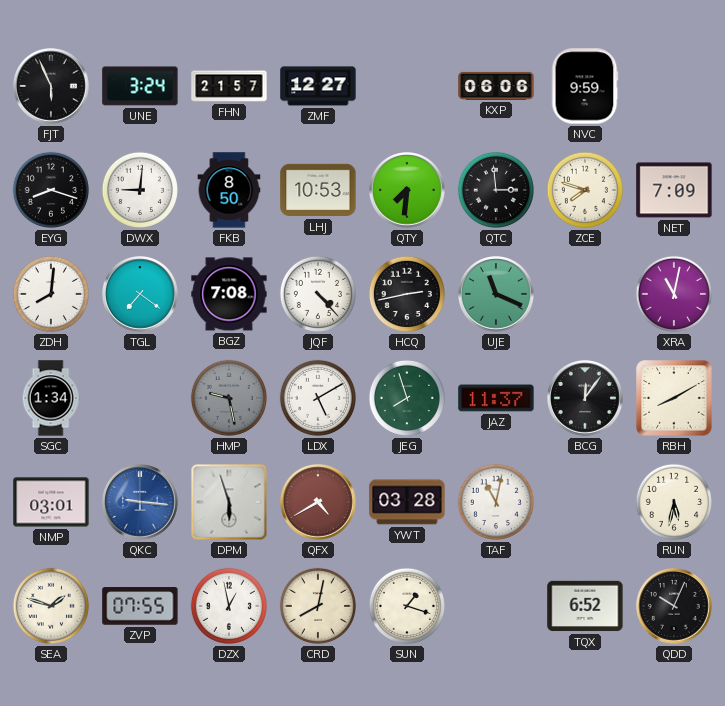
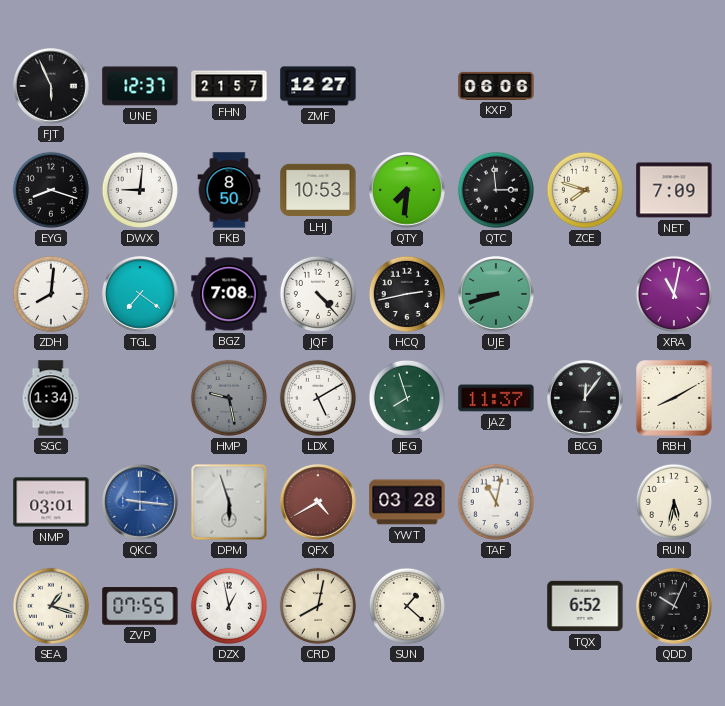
UNE: 3:24 -> 12:37 (140, 86)
NVC: 9:59 -> none (585, 86)
UJE: 11:19 -> 8:42 (497, 295)
SEA: 1:48 -> 1:18 (51, 606)
SUN: 1:18 -> 1:22 (407, 606)
